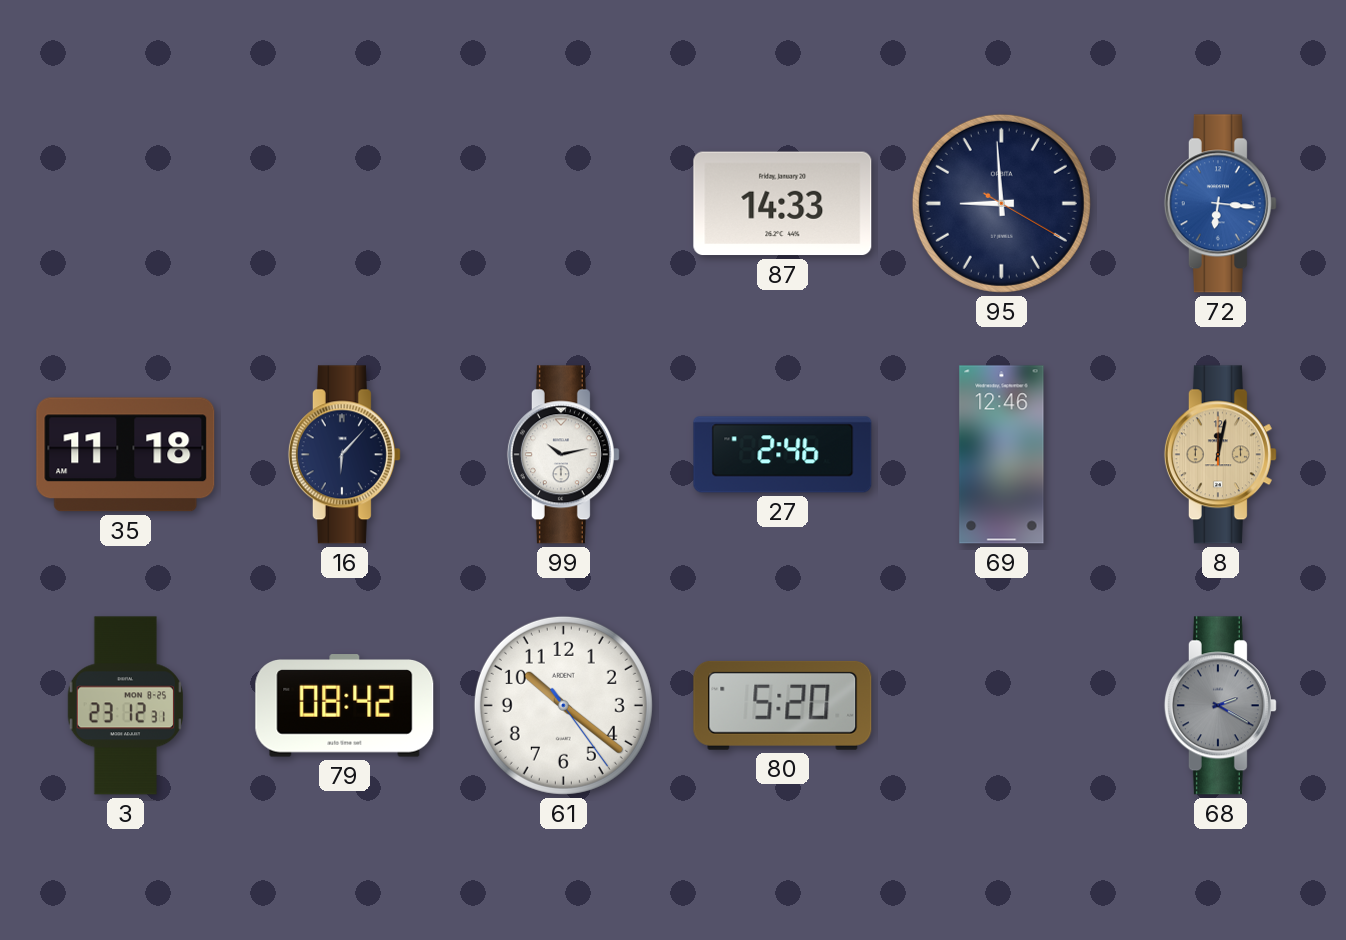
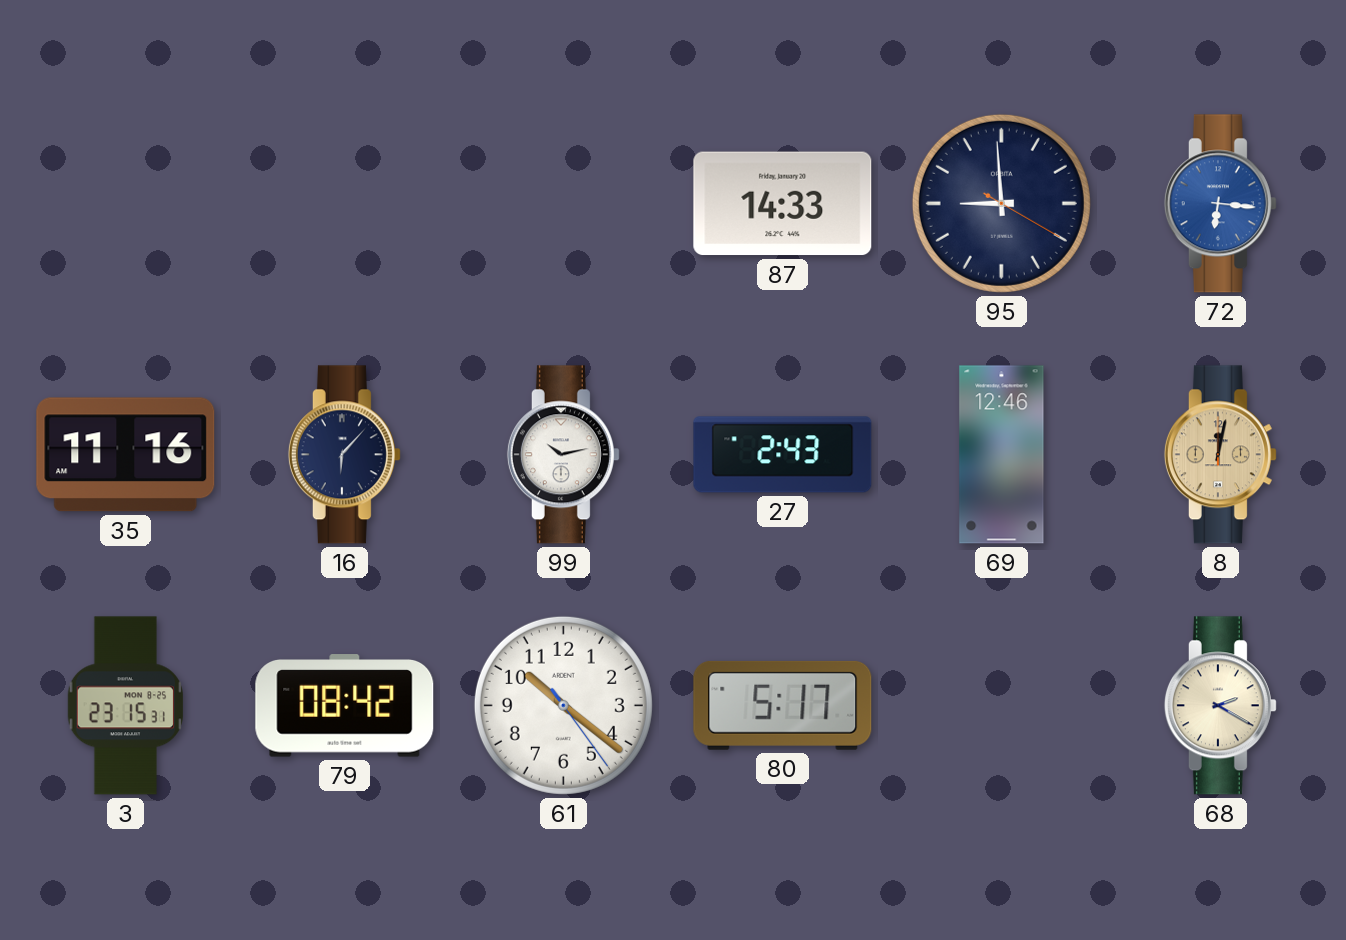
35: 11:18 -> 11:16 (126, 455)
27: 2:46 -> 2:43 (783, 455)
3: 23:12 -> 23:15 (125, 706)
80: 5:20 -> 5:17 (783, 705)
68 dial: grey -> cream (1220, 706)
